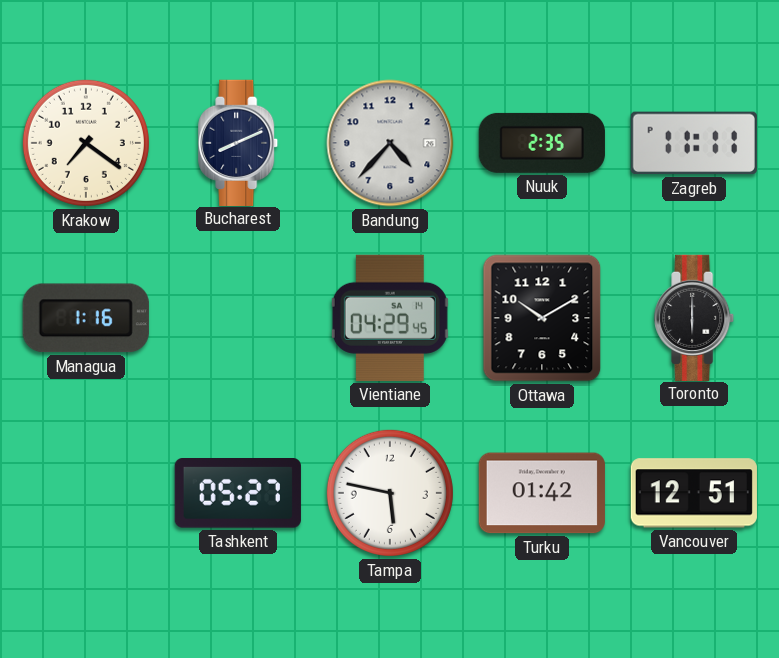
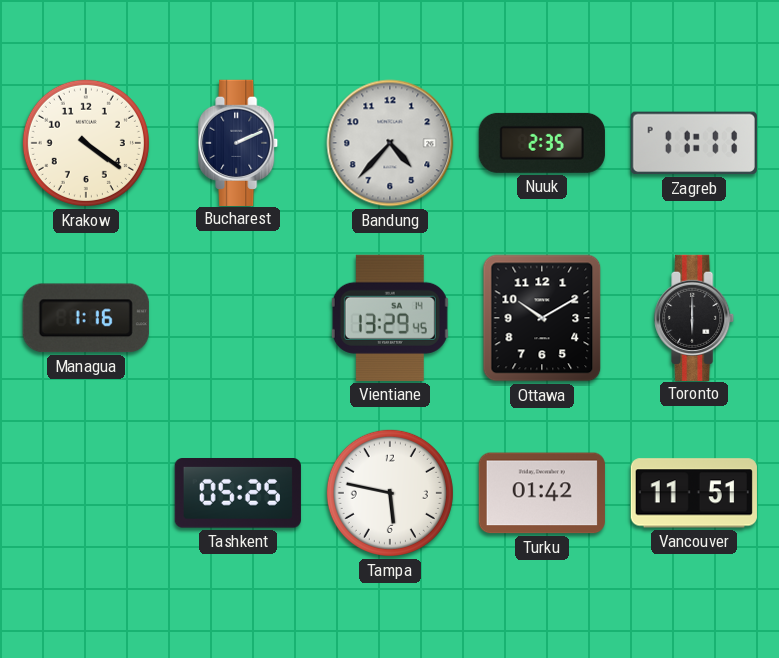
Krakow: 7:21 -> 4:21 (86, 143)
Bucharest: 8:11 -> 2:11 (239, 142)
Vientiane: 04:29 -> 13:29 (390, 318)
Tashkent: 05:27 -> 05:25 (238, 494)
Vancouver: 12:51 -> 11:51 (694, 493)
